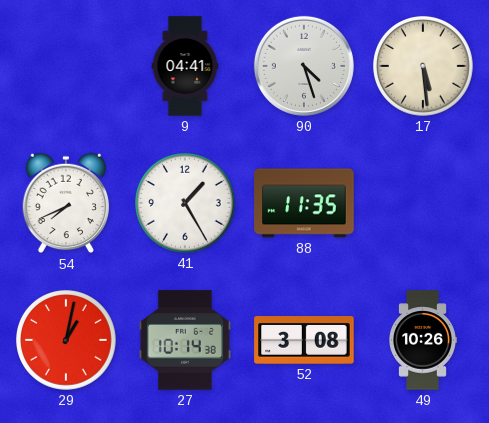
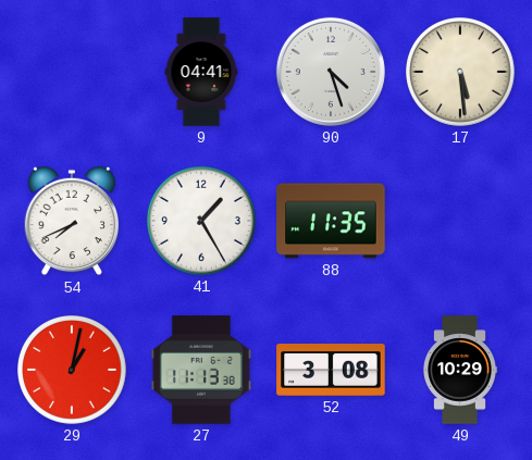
27: 10:14 -> 11:13 (201, 370)
49: 10:26 -> 10:29 (460, 370)
